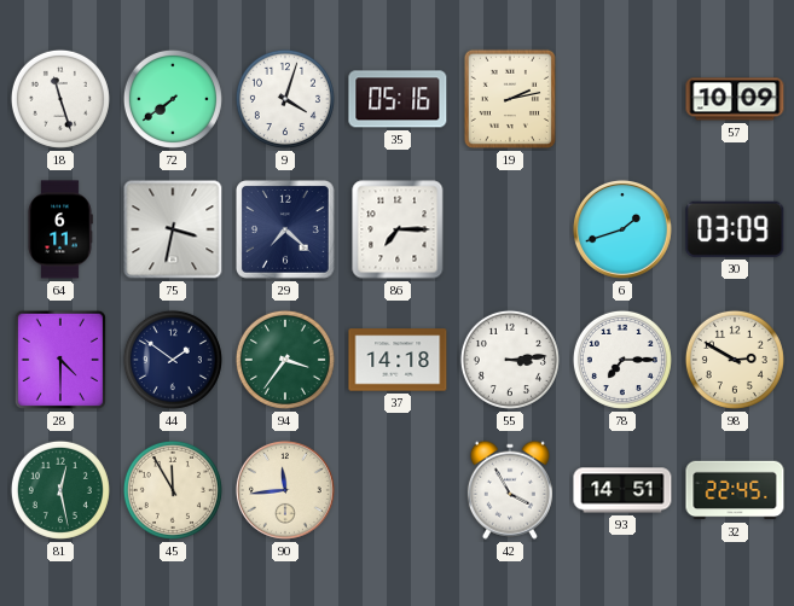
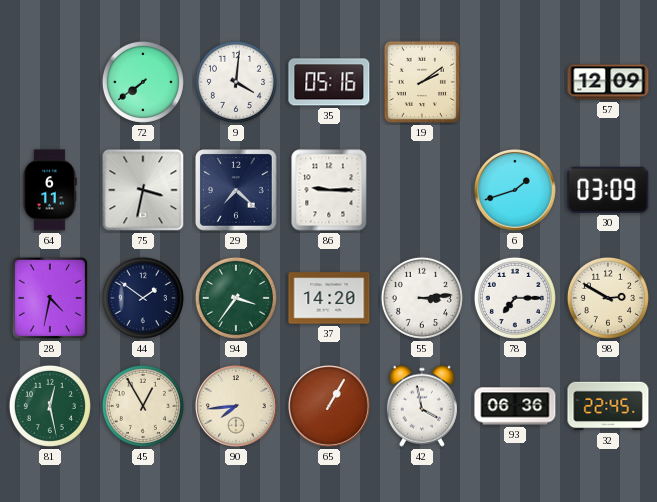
18: 11:27 -> none (60, 99)
9: 4:03 -> 4:01 (236, 82)
19: 2:13 -> 2:09 (422, 82)
57: 10:09 -> 12:09 (608, 82)
86: 7:15 -> 9:15 (329, 190)
28: 4:30 -> 4:32 (50, 298)
37: 14:18 -> 14:20 (329, 298)
45: 11:55 -> 12:55 (143, 406)
90: 11:44 -> 7:44 (236, 406)
65: none -> 1:05 (329, 406)
42: 3:55 -> 3:58 (422, 406)
93: 14:51 -> 06:36 (515, 406)
